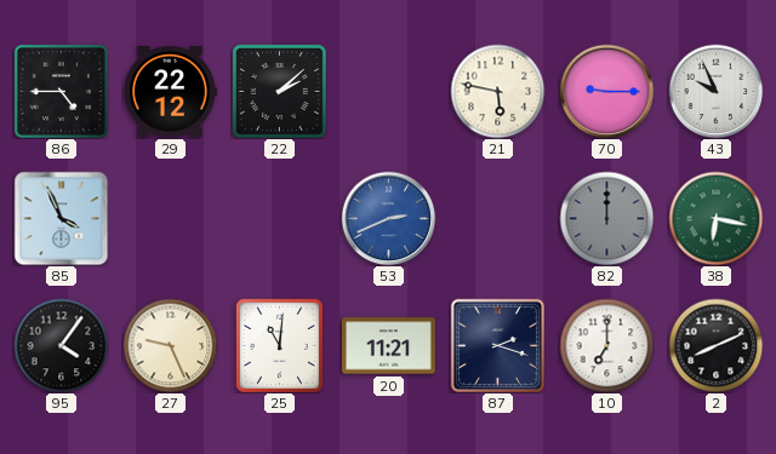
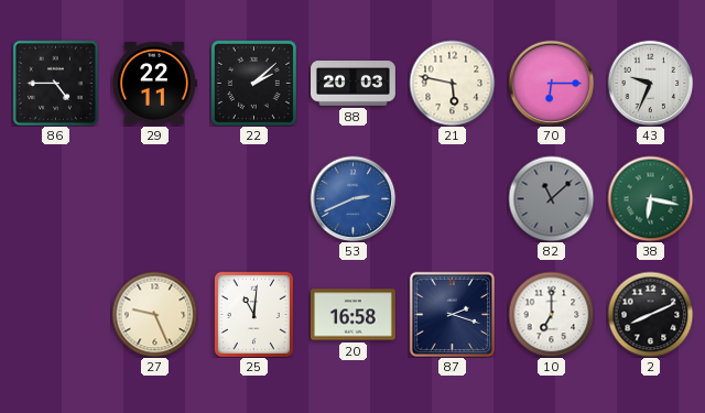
29: 22:12 -> 22:11 (154, 84)
88: none -> 20:03 (354, 84)
70: 9:15 -> 6:15 (551, 83)
43: 9:56 -> 9:34 (650, 83)
85: 3:56 -> none (61, 218)
82: 12:00 -> 11:08 (551, 198)
95: 4:06 -> none (61, 345)
20: 11:21 -> 16:58 (352, 315)
